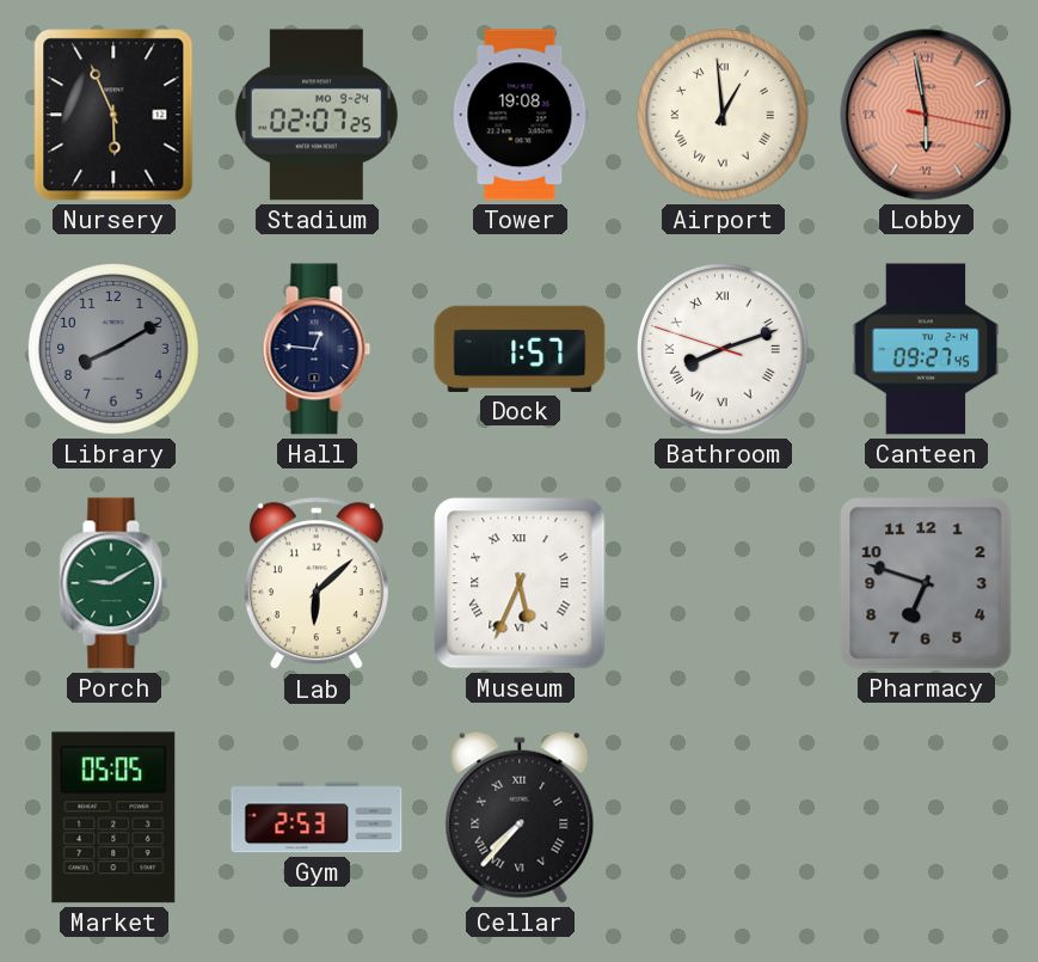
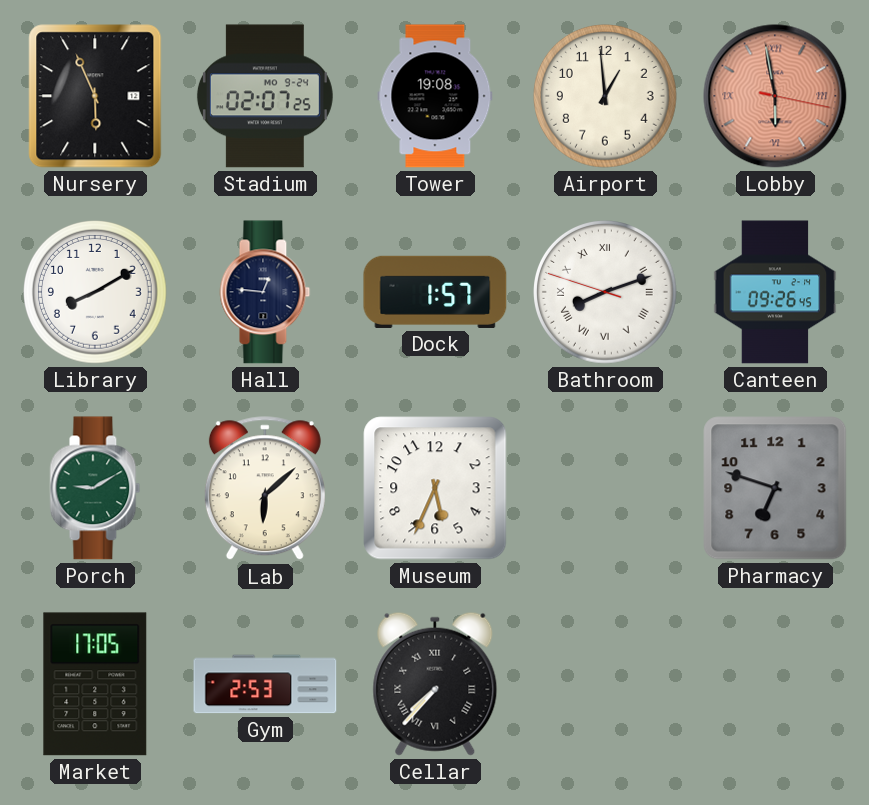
Airport numerals: Roman -> Arabic (606, 97)
Library dial: grey -> white (96, 293)
Canteen: 09:27 -> 09:26 (775, 292)
Museum numerals: Roman -> Arabic (435, 488)
Market: 05:05 -> 17:05 (95, 684)
